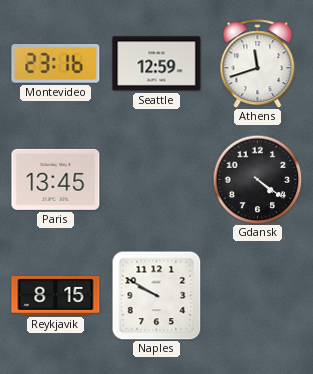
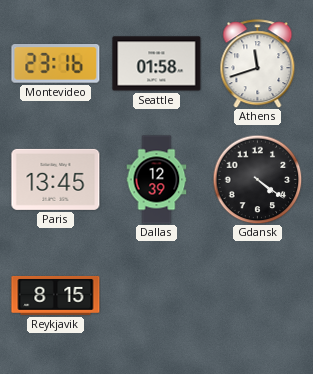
Seattle: 12:59 -> 01:58 (157, 64)
Dallas: none -> 12:39 (157, 180)
Naples: 9:50 -> none (156, 295)
